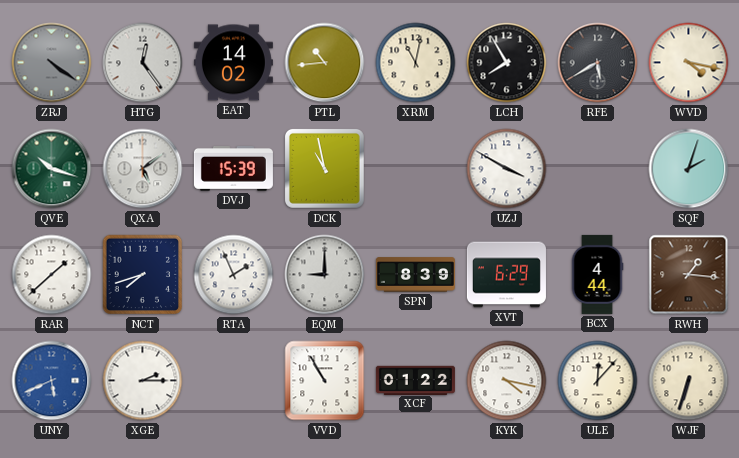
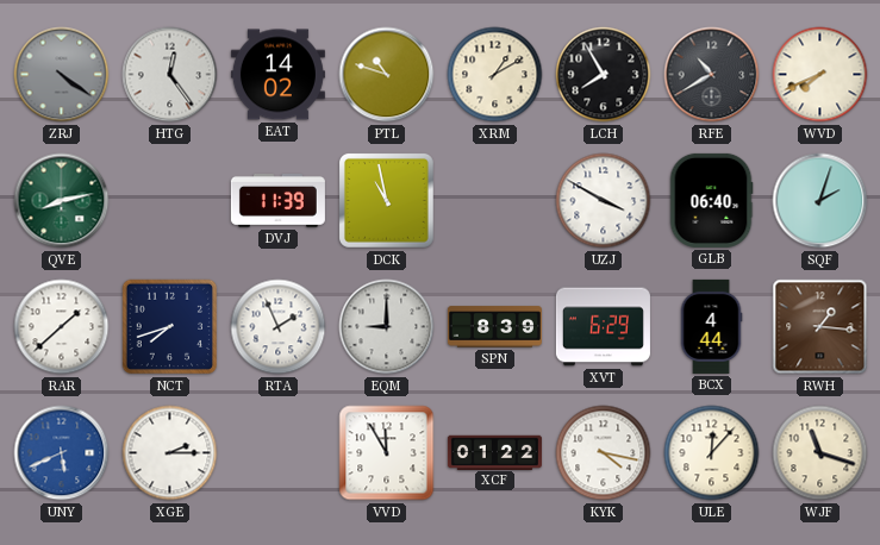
PTL: 10:44 -> 10:48 (387, 75)
XRM: 11:02 -> 1:10 (495, 75)
RFE: 5:40 -> 10:40 (712, 75)
WVD: 4:17 -> 7:41 (820, 75)
QVE: 10:18 -> 8:13 (62, 201)
QXA: 5:09 -> none (143, 169)
DVJ: 15:39 -> 11:39 (277, 200)
GLB: none -> 06:40 (711, 200)
VVD: 10:55 -> 11:55 (387, 453)
WJF: 6:33 -> 11:18 (820, 453)
